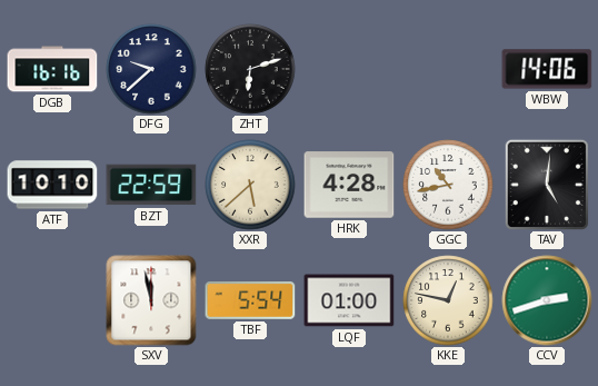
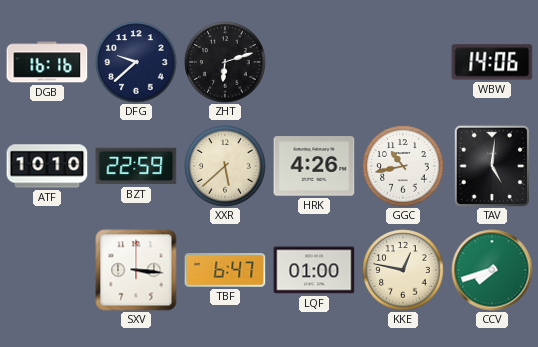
HRK: 4:28 -> 4:26 (314, 166)
SXV: 11:58 -> 3:16 (136, 270)
TBF: 5:54 -> 6:47 (225, 271)
CCV: 2:42 -> 7:42 (492, 270)
